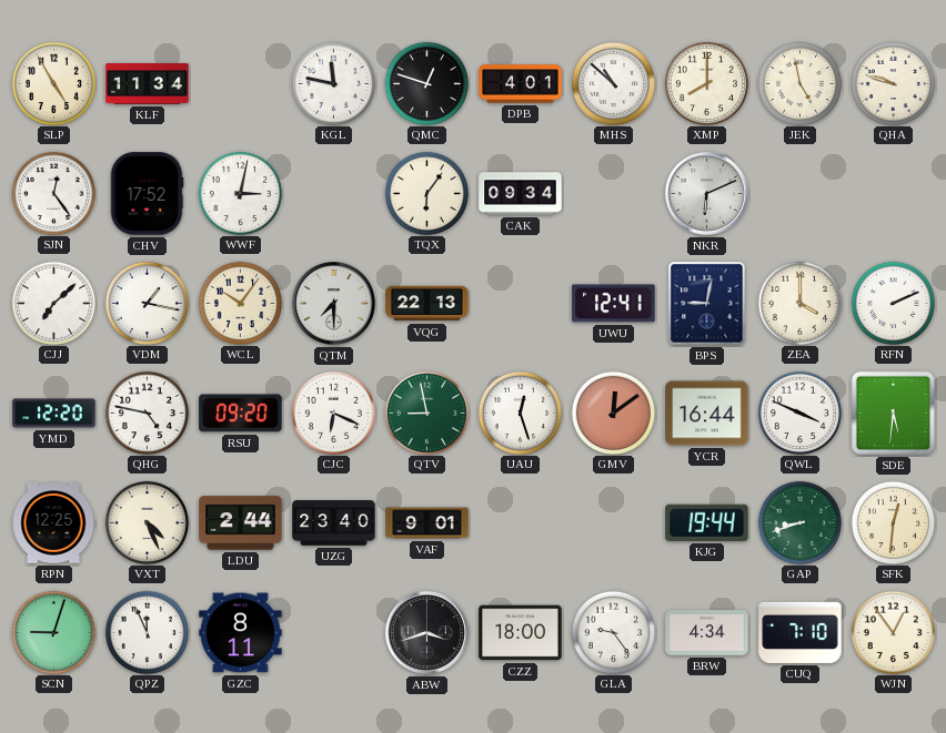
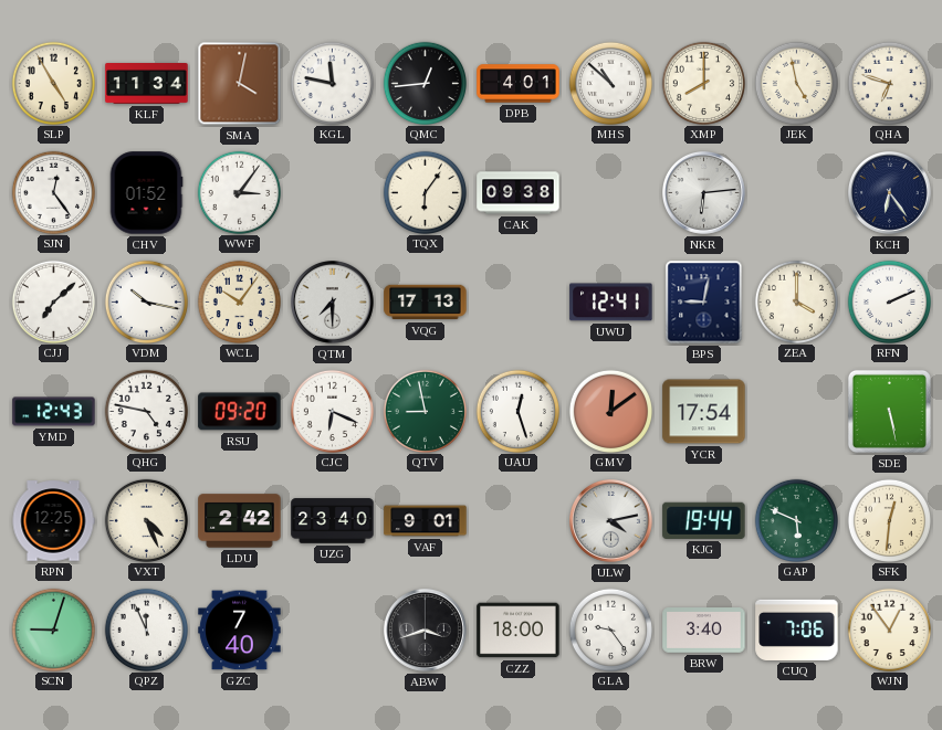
SMA: none -> 4:02 (240, 84)
QMC: 12:48 -> 12:44 (425, 83)
QHA: 9:48 -> 6:48 (889, 83)
CHV: 17:52 -> 01:52 (146, 193)
WWF: 3:02 -> 3:06 (239, 192)
CAK: 09:34 -> 09:38 (519, 193)
NKR: 6:11 -> 6:14 (704, 193)
KCH: none -> 6:24 (890, 193)
VDM: 1:17 -> 10:17 (146, 301)
VQG: 22:13 -> 17:13 (426, 303)
YMD: 12:20 -> 12:43 (54, 412)
YCR: 16:44 -> 17:54 (704, 412)
QWL: 3:49 -> none (799, 413)
SDE: 5:31 -> 5:28 (889, 411)
LDU: 2:44 -> 2:42 (240, 521)
ULW: none -> 4:13 (611, 521)
GAP: 8:42 -> 5:49 (796, 520)
GZC: 8:11 -> 7:40 (240, 631)
BRW: 4:34 -> 3:40 (704, 631)
CUQ: 7:10 -> 7:06 (797, 630)
